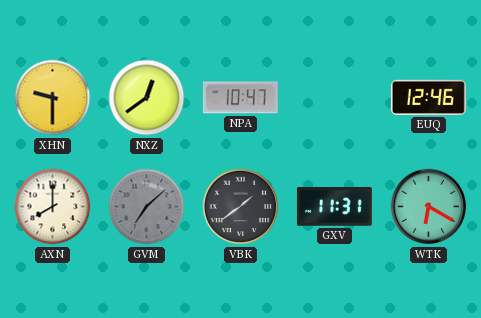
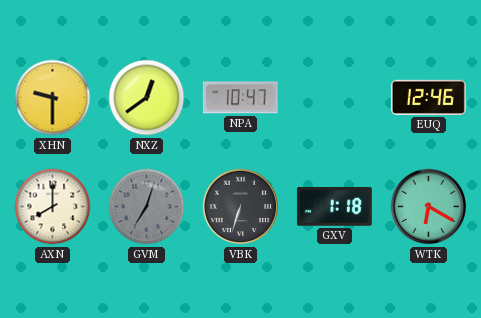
GVM: 7:08 -> 7:03 (147, 207)
VBK: 1:39 -> 6:33 (241, 207)
GXV: 11:31 -> 1:18 (334, 207)
